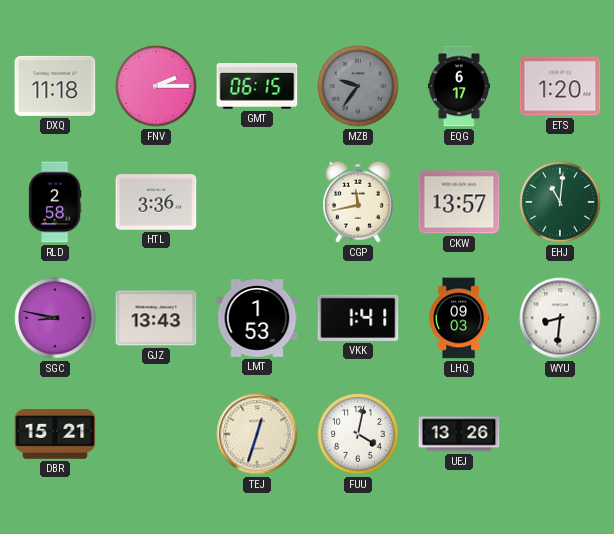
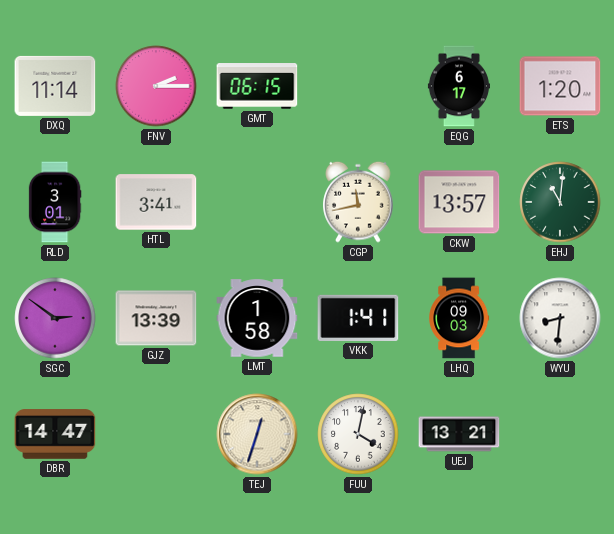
DXQ: 11:18 -> 11:14 (55, 86)
MZB: 9:36 -> none (358, 86)
RLD: 2:58 -> 3:01 (55, 202)
HTL: 3:36 -> 3:41 (156, 202)
SGC: 8:47 -> 2:51 (55, 318)
GJZ: 13:43 -> 13:39 (156, 318)
LMT: 1:53 -> 1:58 (257, 318)
DBR: 15:21 -> 14:47 (55, 434)
UEJ: 13:26 -> 13:21 (459, 434)
